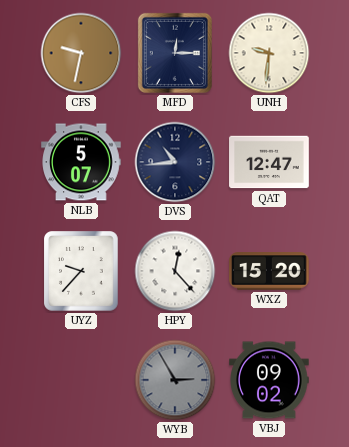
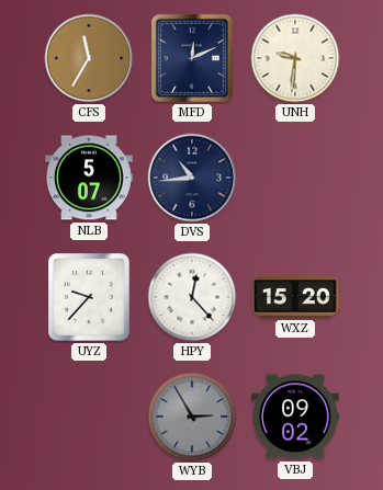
CFS: 9:32 -> 11:35 (89, 58)
MFD: 12:15 -> 12:11 (192, 58)
QAT: 12:47 -> none (269, 162)
